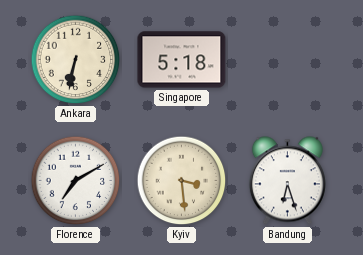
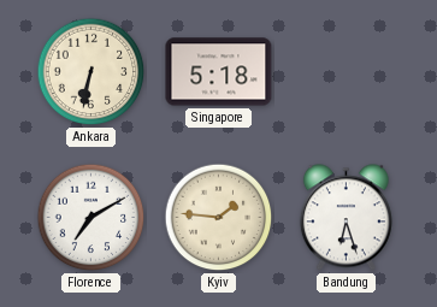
Kyiv: 3:29 -> 1:46 (219, 218)
